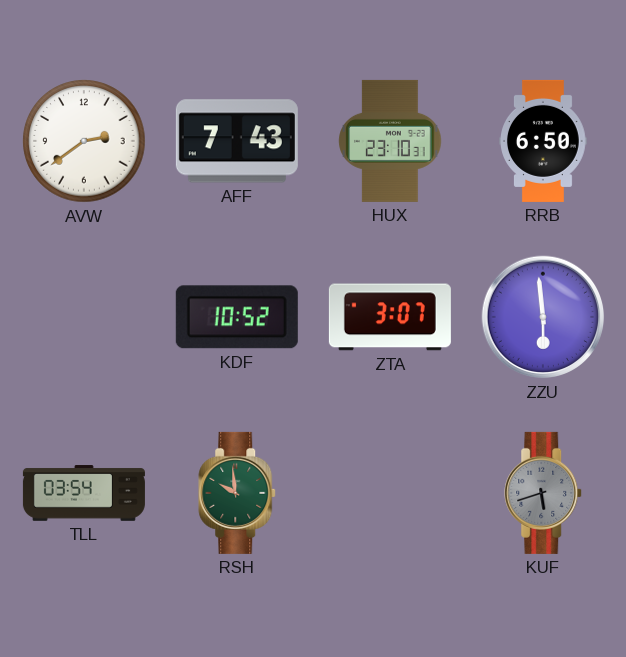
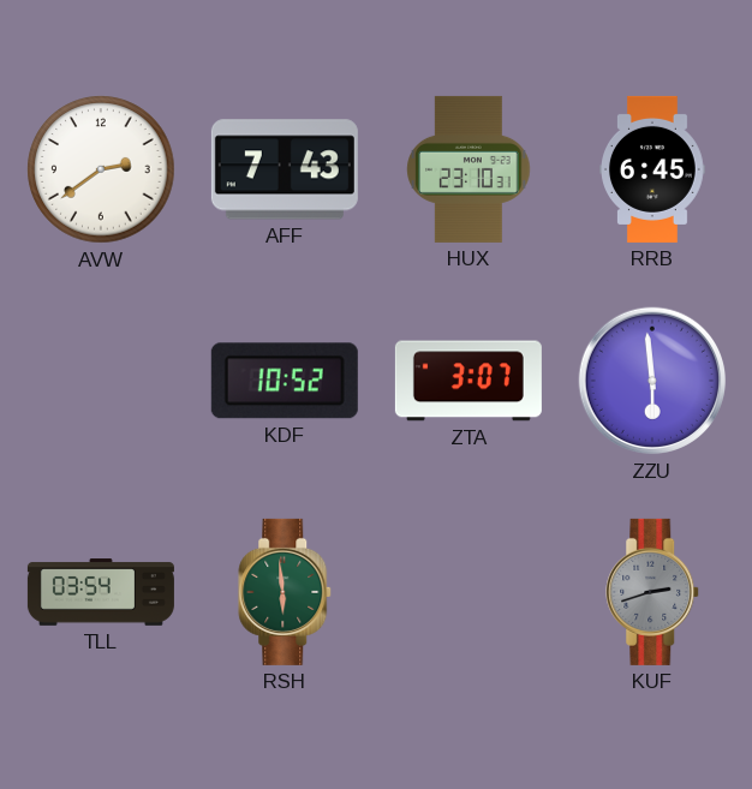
RRB: 6:50 -> 6:45 (653, 169)
RSH: 9:59 -> 5:59 (286, 592)
KUF: 5:42 -> 2:42 (653, 592)
